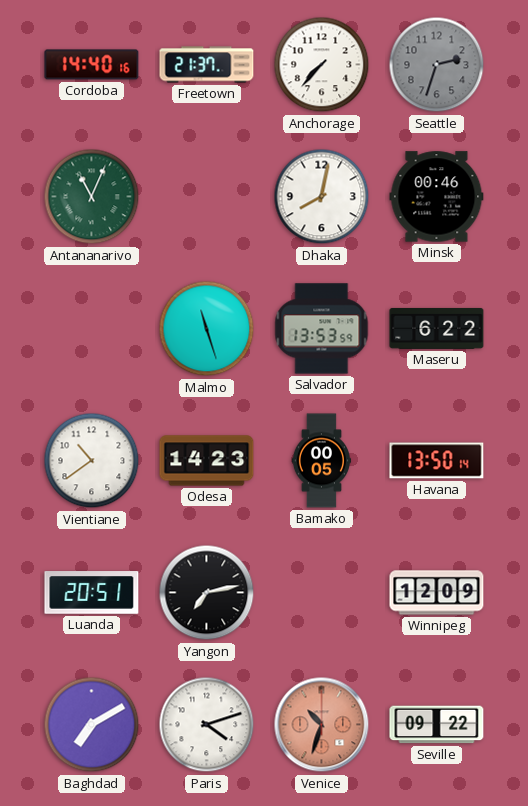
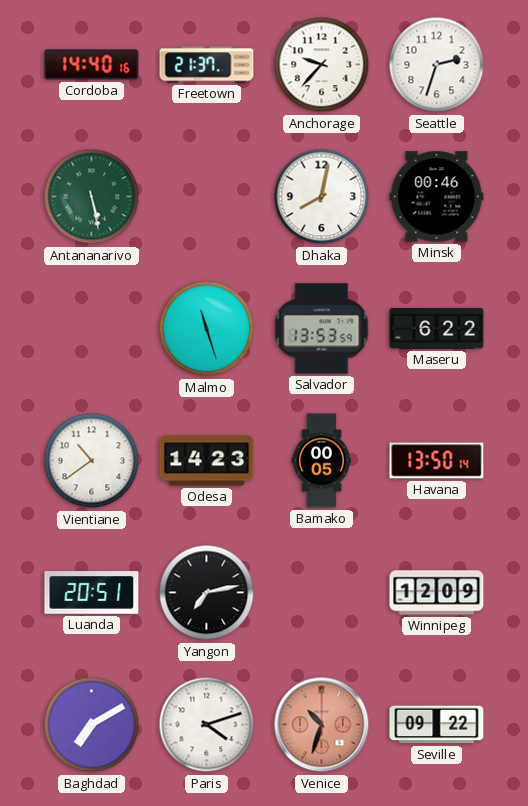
Anchorage: 7:37 -> 9:37 (322, 65)
Seattle dial: grey -> white (437, 65)
Antananarivo: 11:04 -> 5:28 (92, 197)
